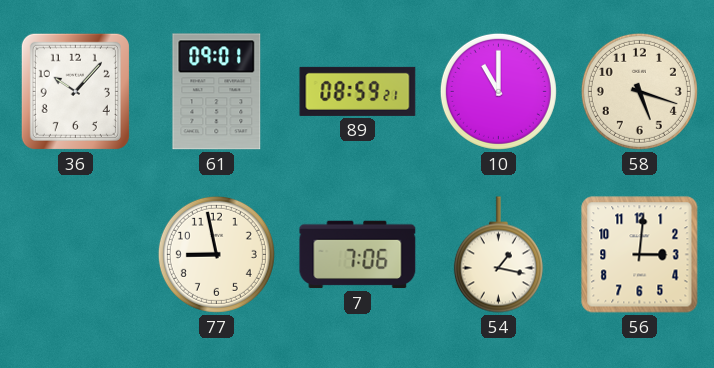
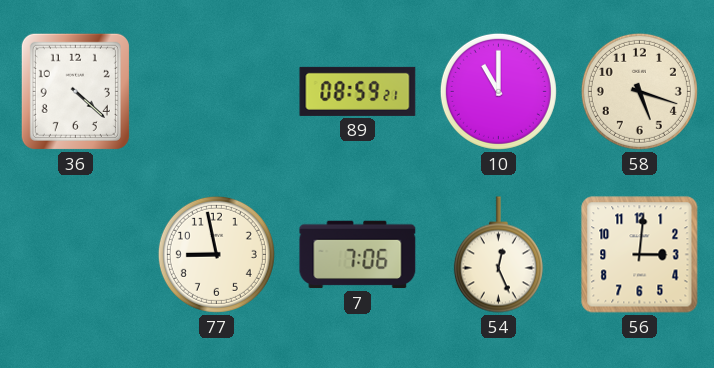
36: 10:07 -> 4:22 (75, 91)
61: 09:01 -> none (217, 92)
54: 1:17 -> 12:26 (498, 255)
